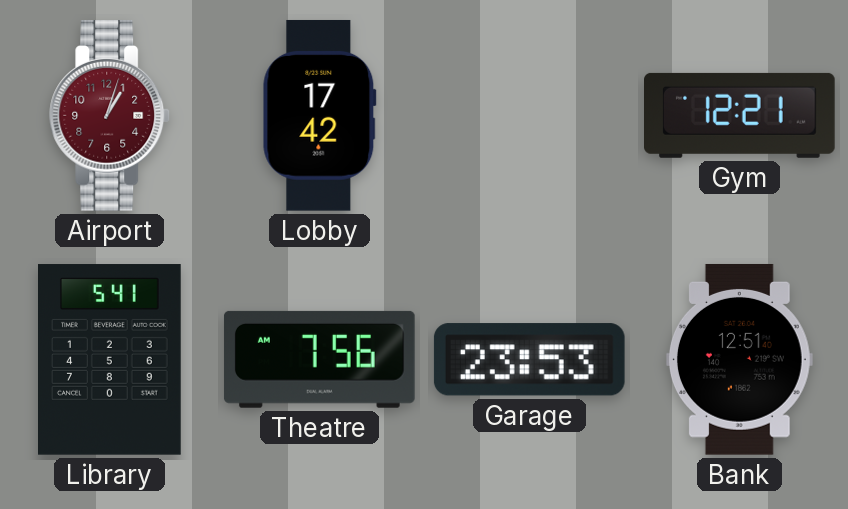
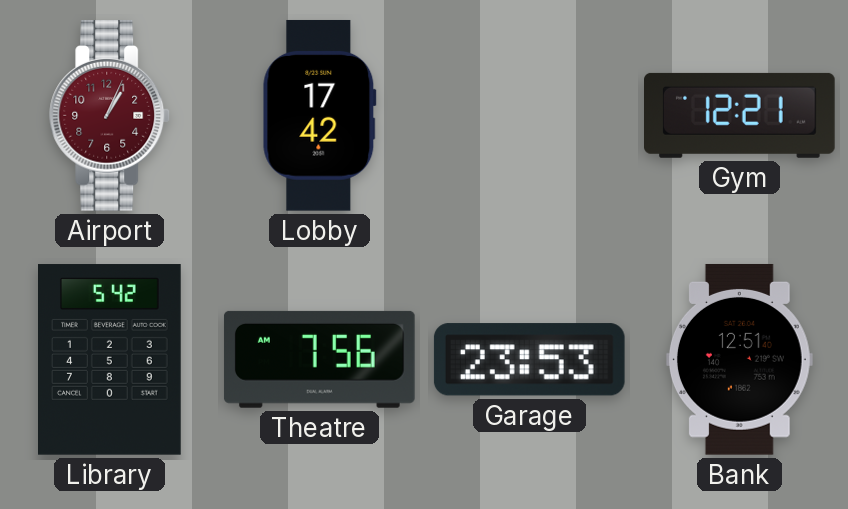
Airport: 1:03 -> 1:04 (110, 116)
Library: 5:41 -> 5:42 (110, 360)
